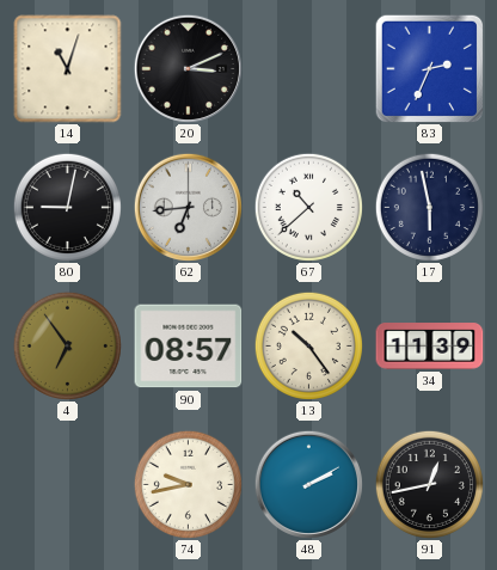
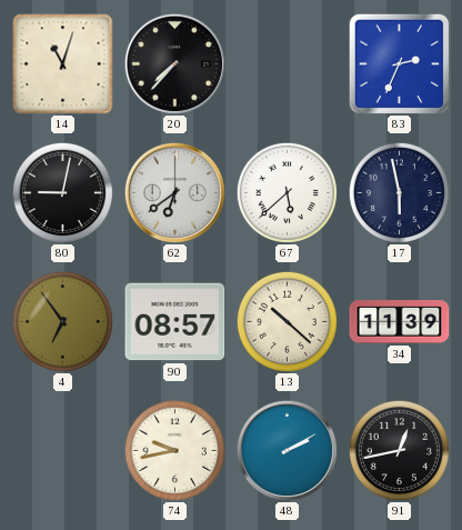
20: 3:11 -> 7:37 (174, 63)
62: 6:44 -> 6:39 (174, 192)
67: 10:38 -> 5:38 (287, 192)
13: 10:24 -> 10:22 (287, 321)
